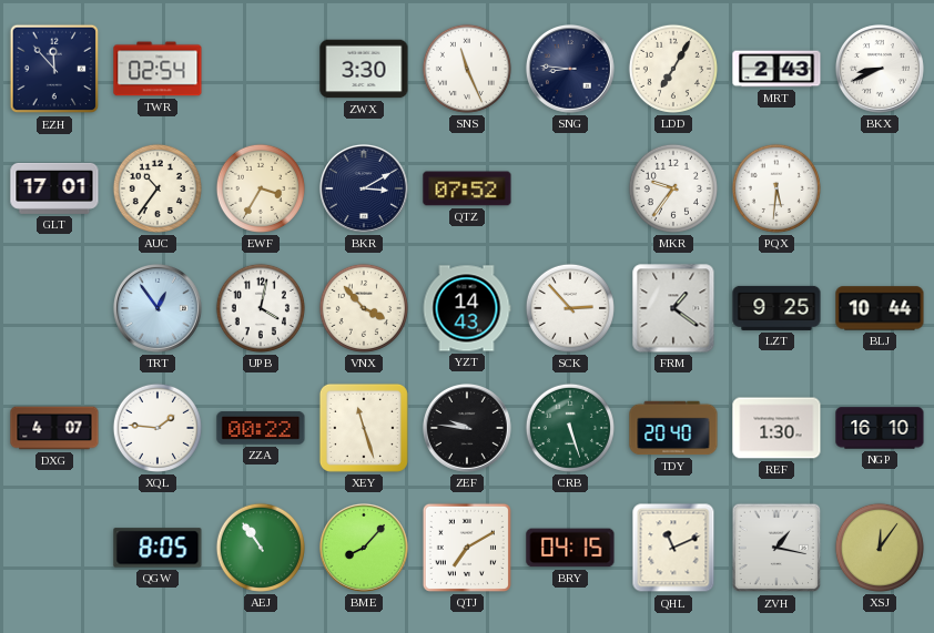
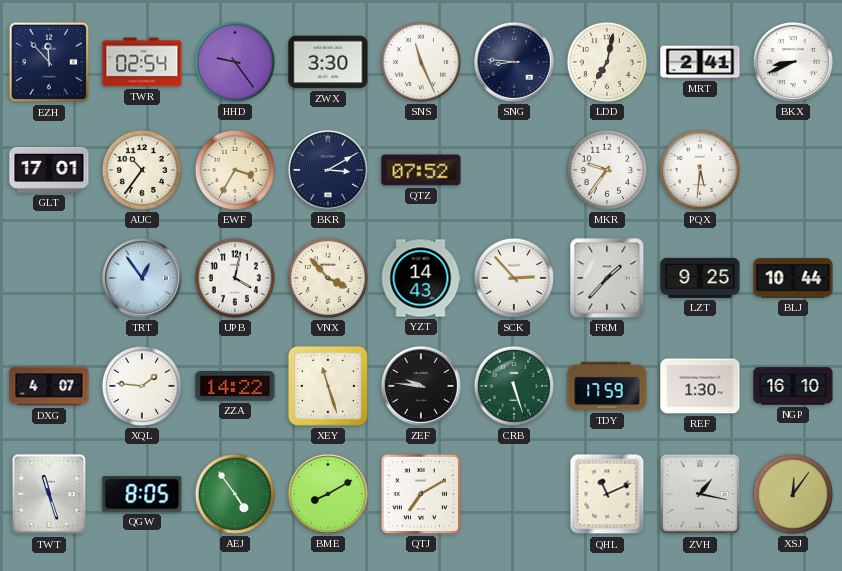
HHD: none -> 9:24 (235, 62)
LDD: 7:05 -> 7:02 (607, 62)
MRT: 2:43 -> 2:41 (700, 62)
FRM: 1:21 -> 1:37 (607, 278)
ZZA: 00:22 -> 14:22 (235, 387)
TDY: 20:40 -> 17:59 (607, 386)
TWT: none -> 11:27 (49, 494)
AEJ: 10:54 -> 4:54 (235, 494)
BME: 8:07 -> 8:10 (328, 494)
BRY: 04:15 -> none (570, 548)
